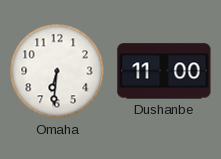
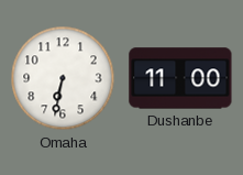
Omaha: 6:31 -> 6:32 (63, 78)
